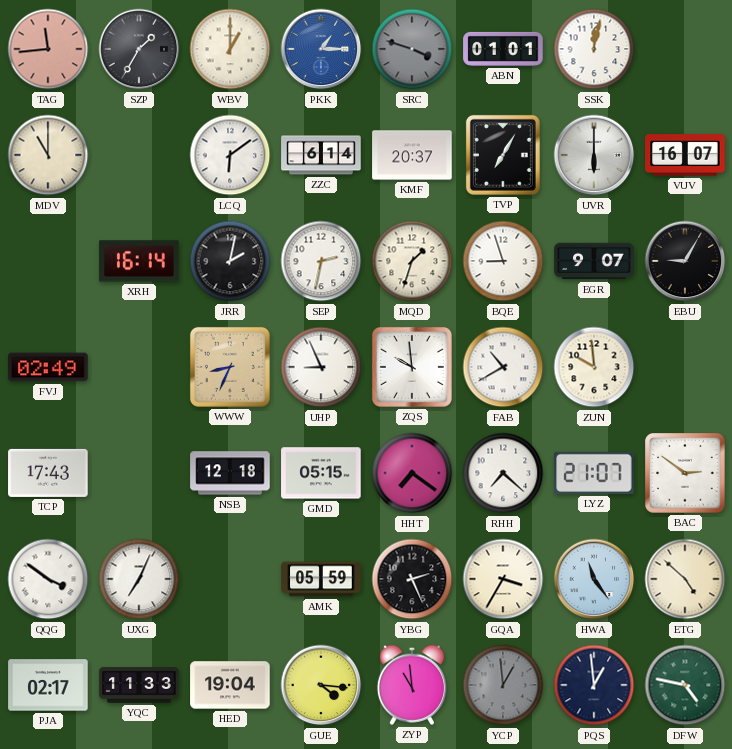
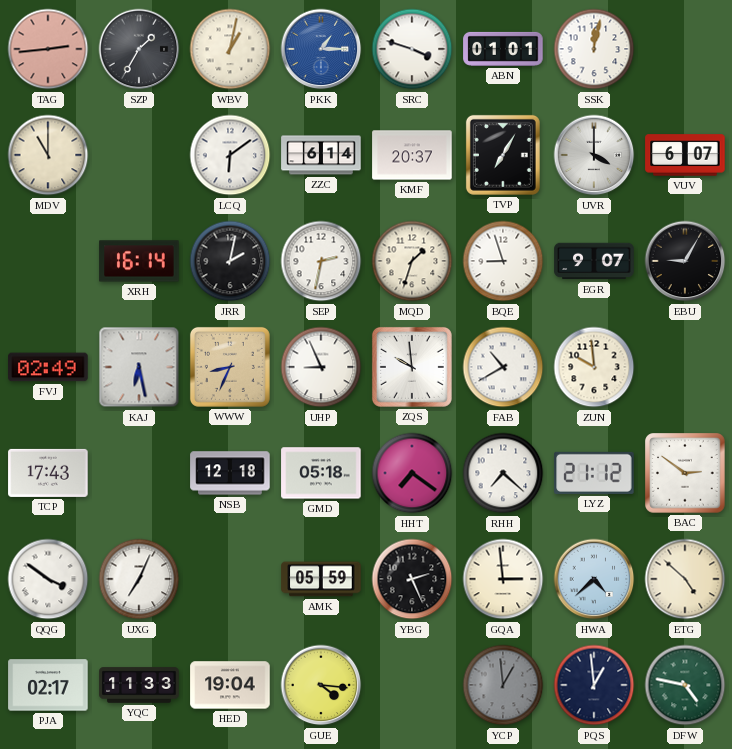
TAG: 11:44 -> 2:44 (48, 49)
WBV: 1:00 -> 1:02 (230, 49)
SRC dial: grey -> white (412, 49)
UVR: 6:00 -> 4:00 (594, 155)
VUV: 16:07 -> 6:07 (685, 155)
KAJ: none -> 6:28 (139, 367)
GMD: 05:15 -> 05:18 (321, 473)
LYZ: 21:07 -> 21:12 (594, 473)
GQA: 3:35 -> 2:59 (503, 579)
HWA: 11:24 -> 4:38 (594, 579)
ZYP: 10:59 -> none (411, 685)
